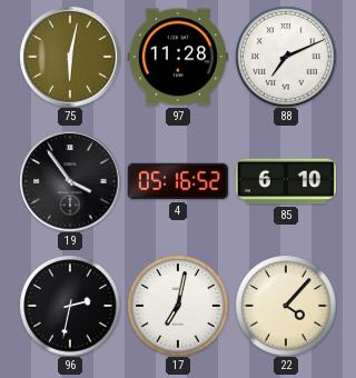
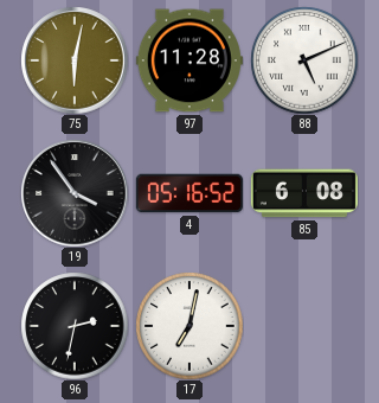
88: 7:11 -> 5:11 (304, 60)
85: 6:10 -> 6:08 (304, 193)
22: 4:07 -> none (286, 306)
